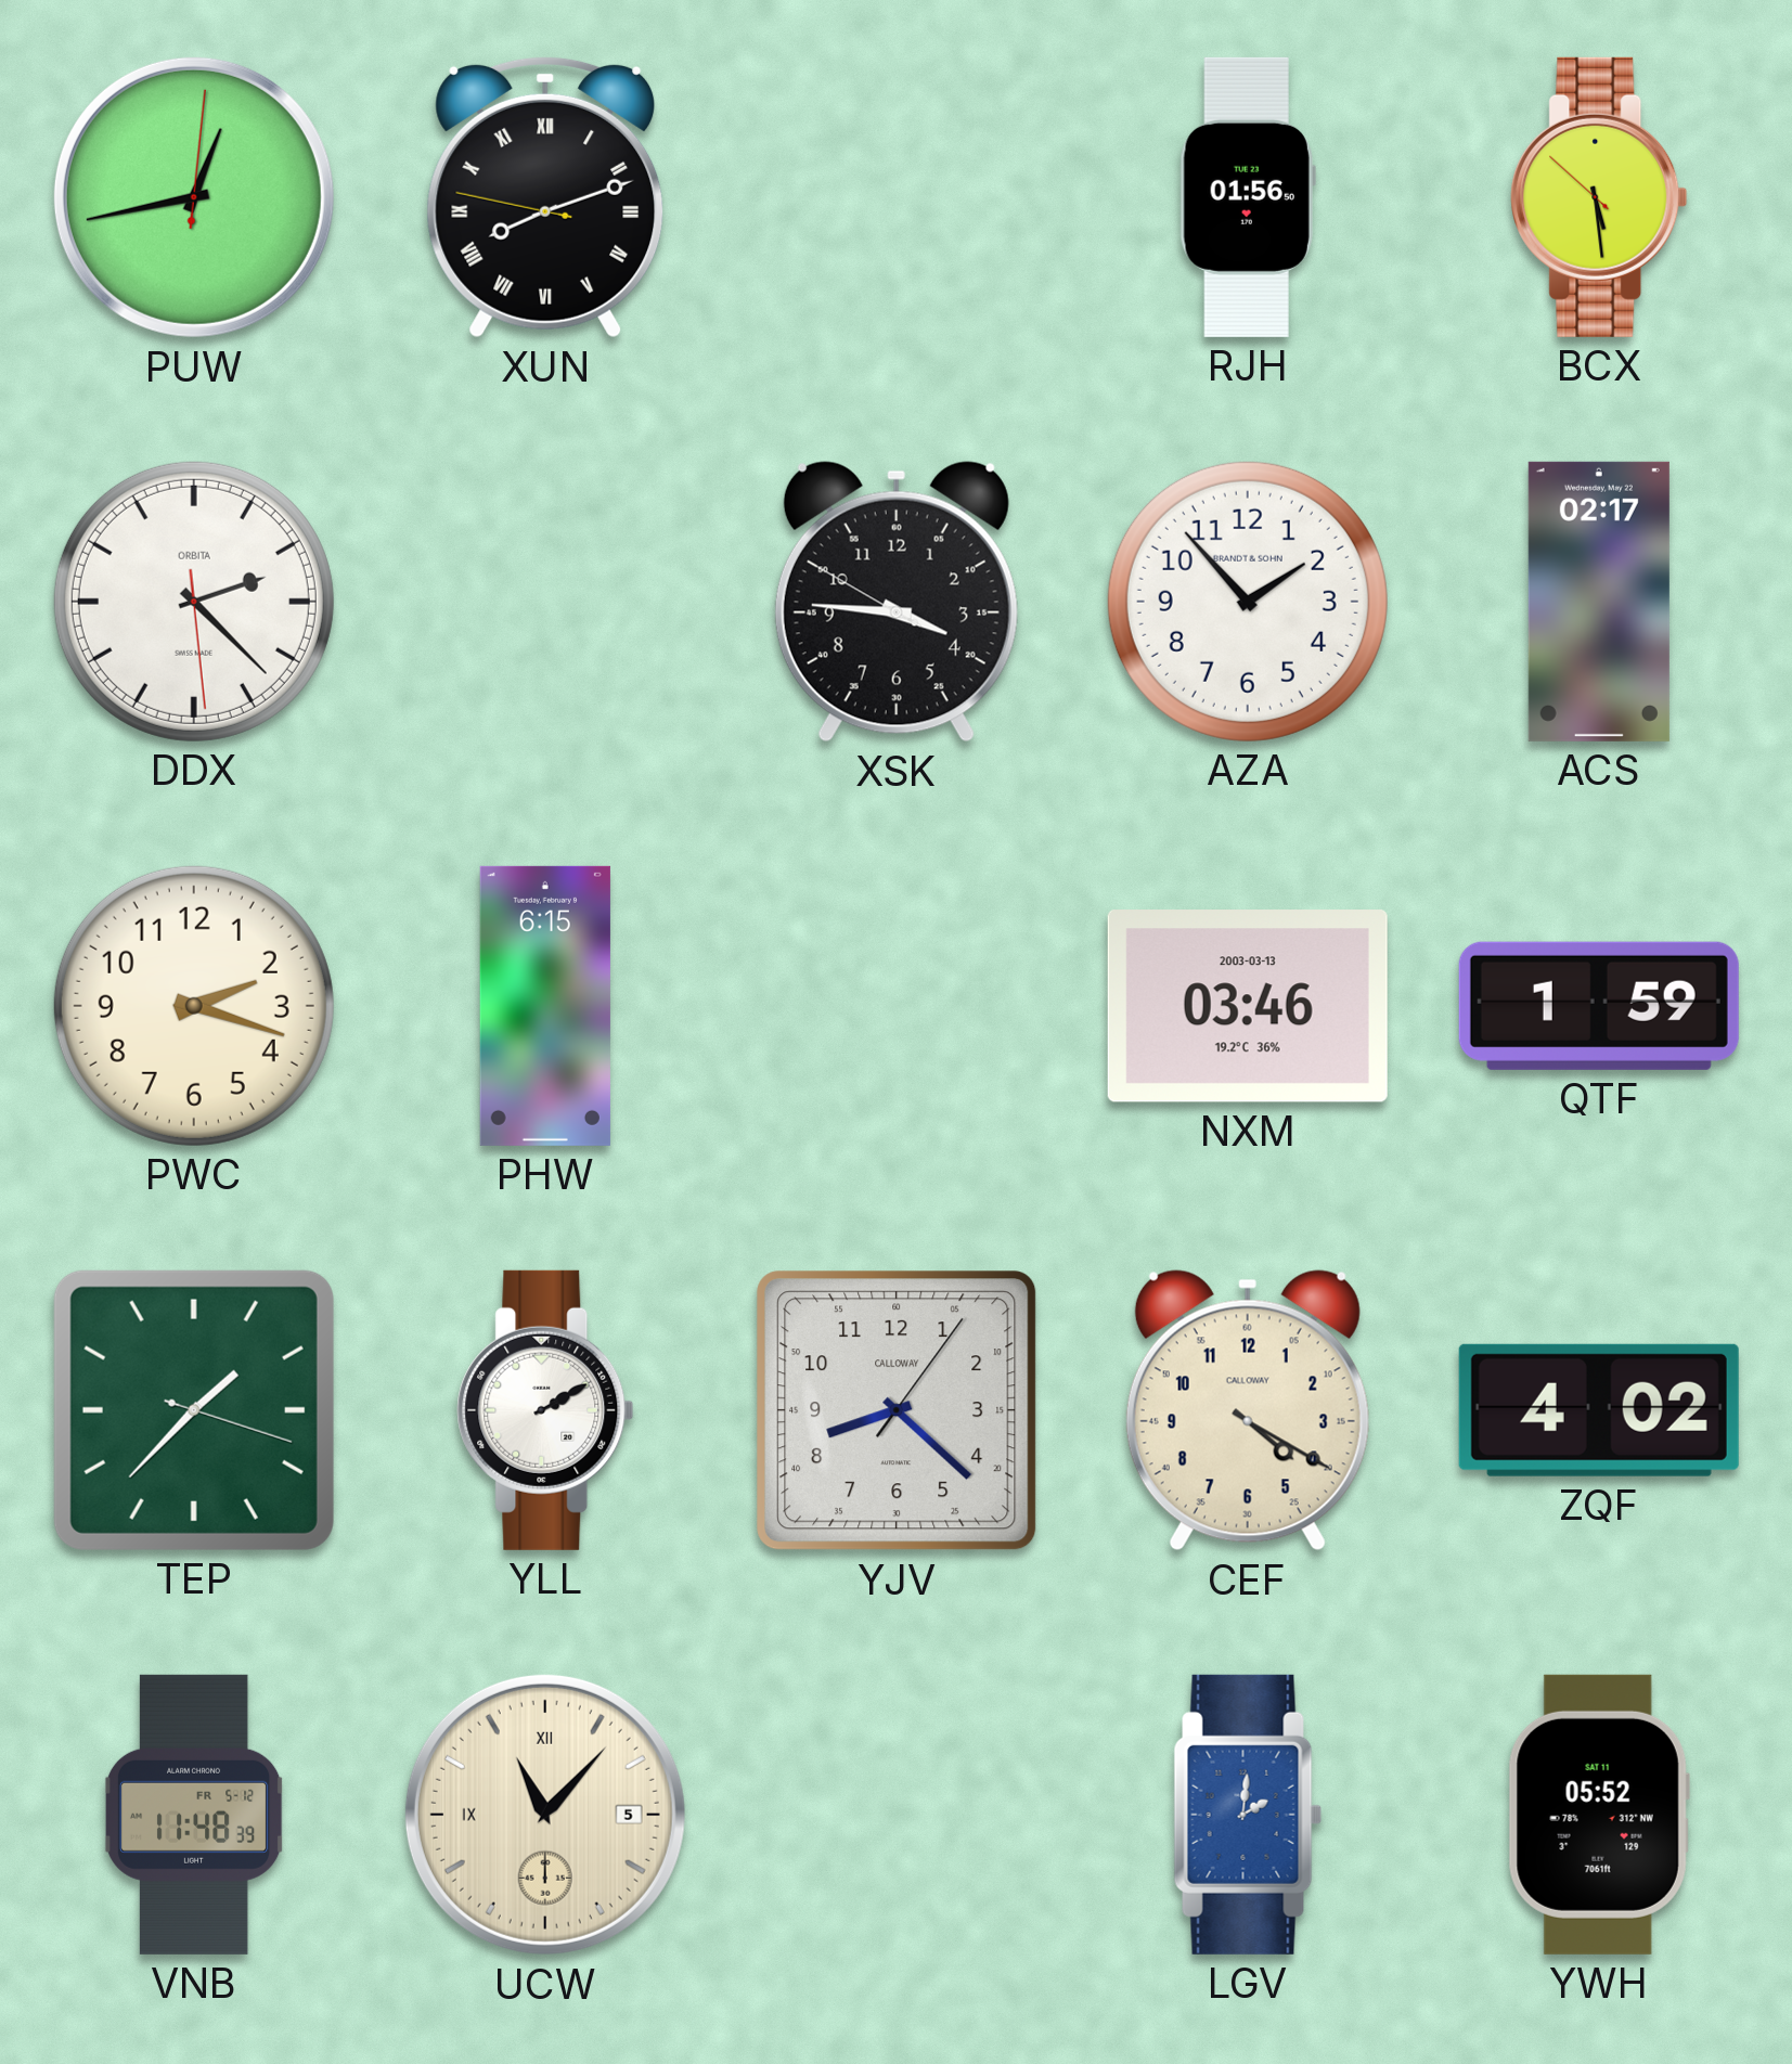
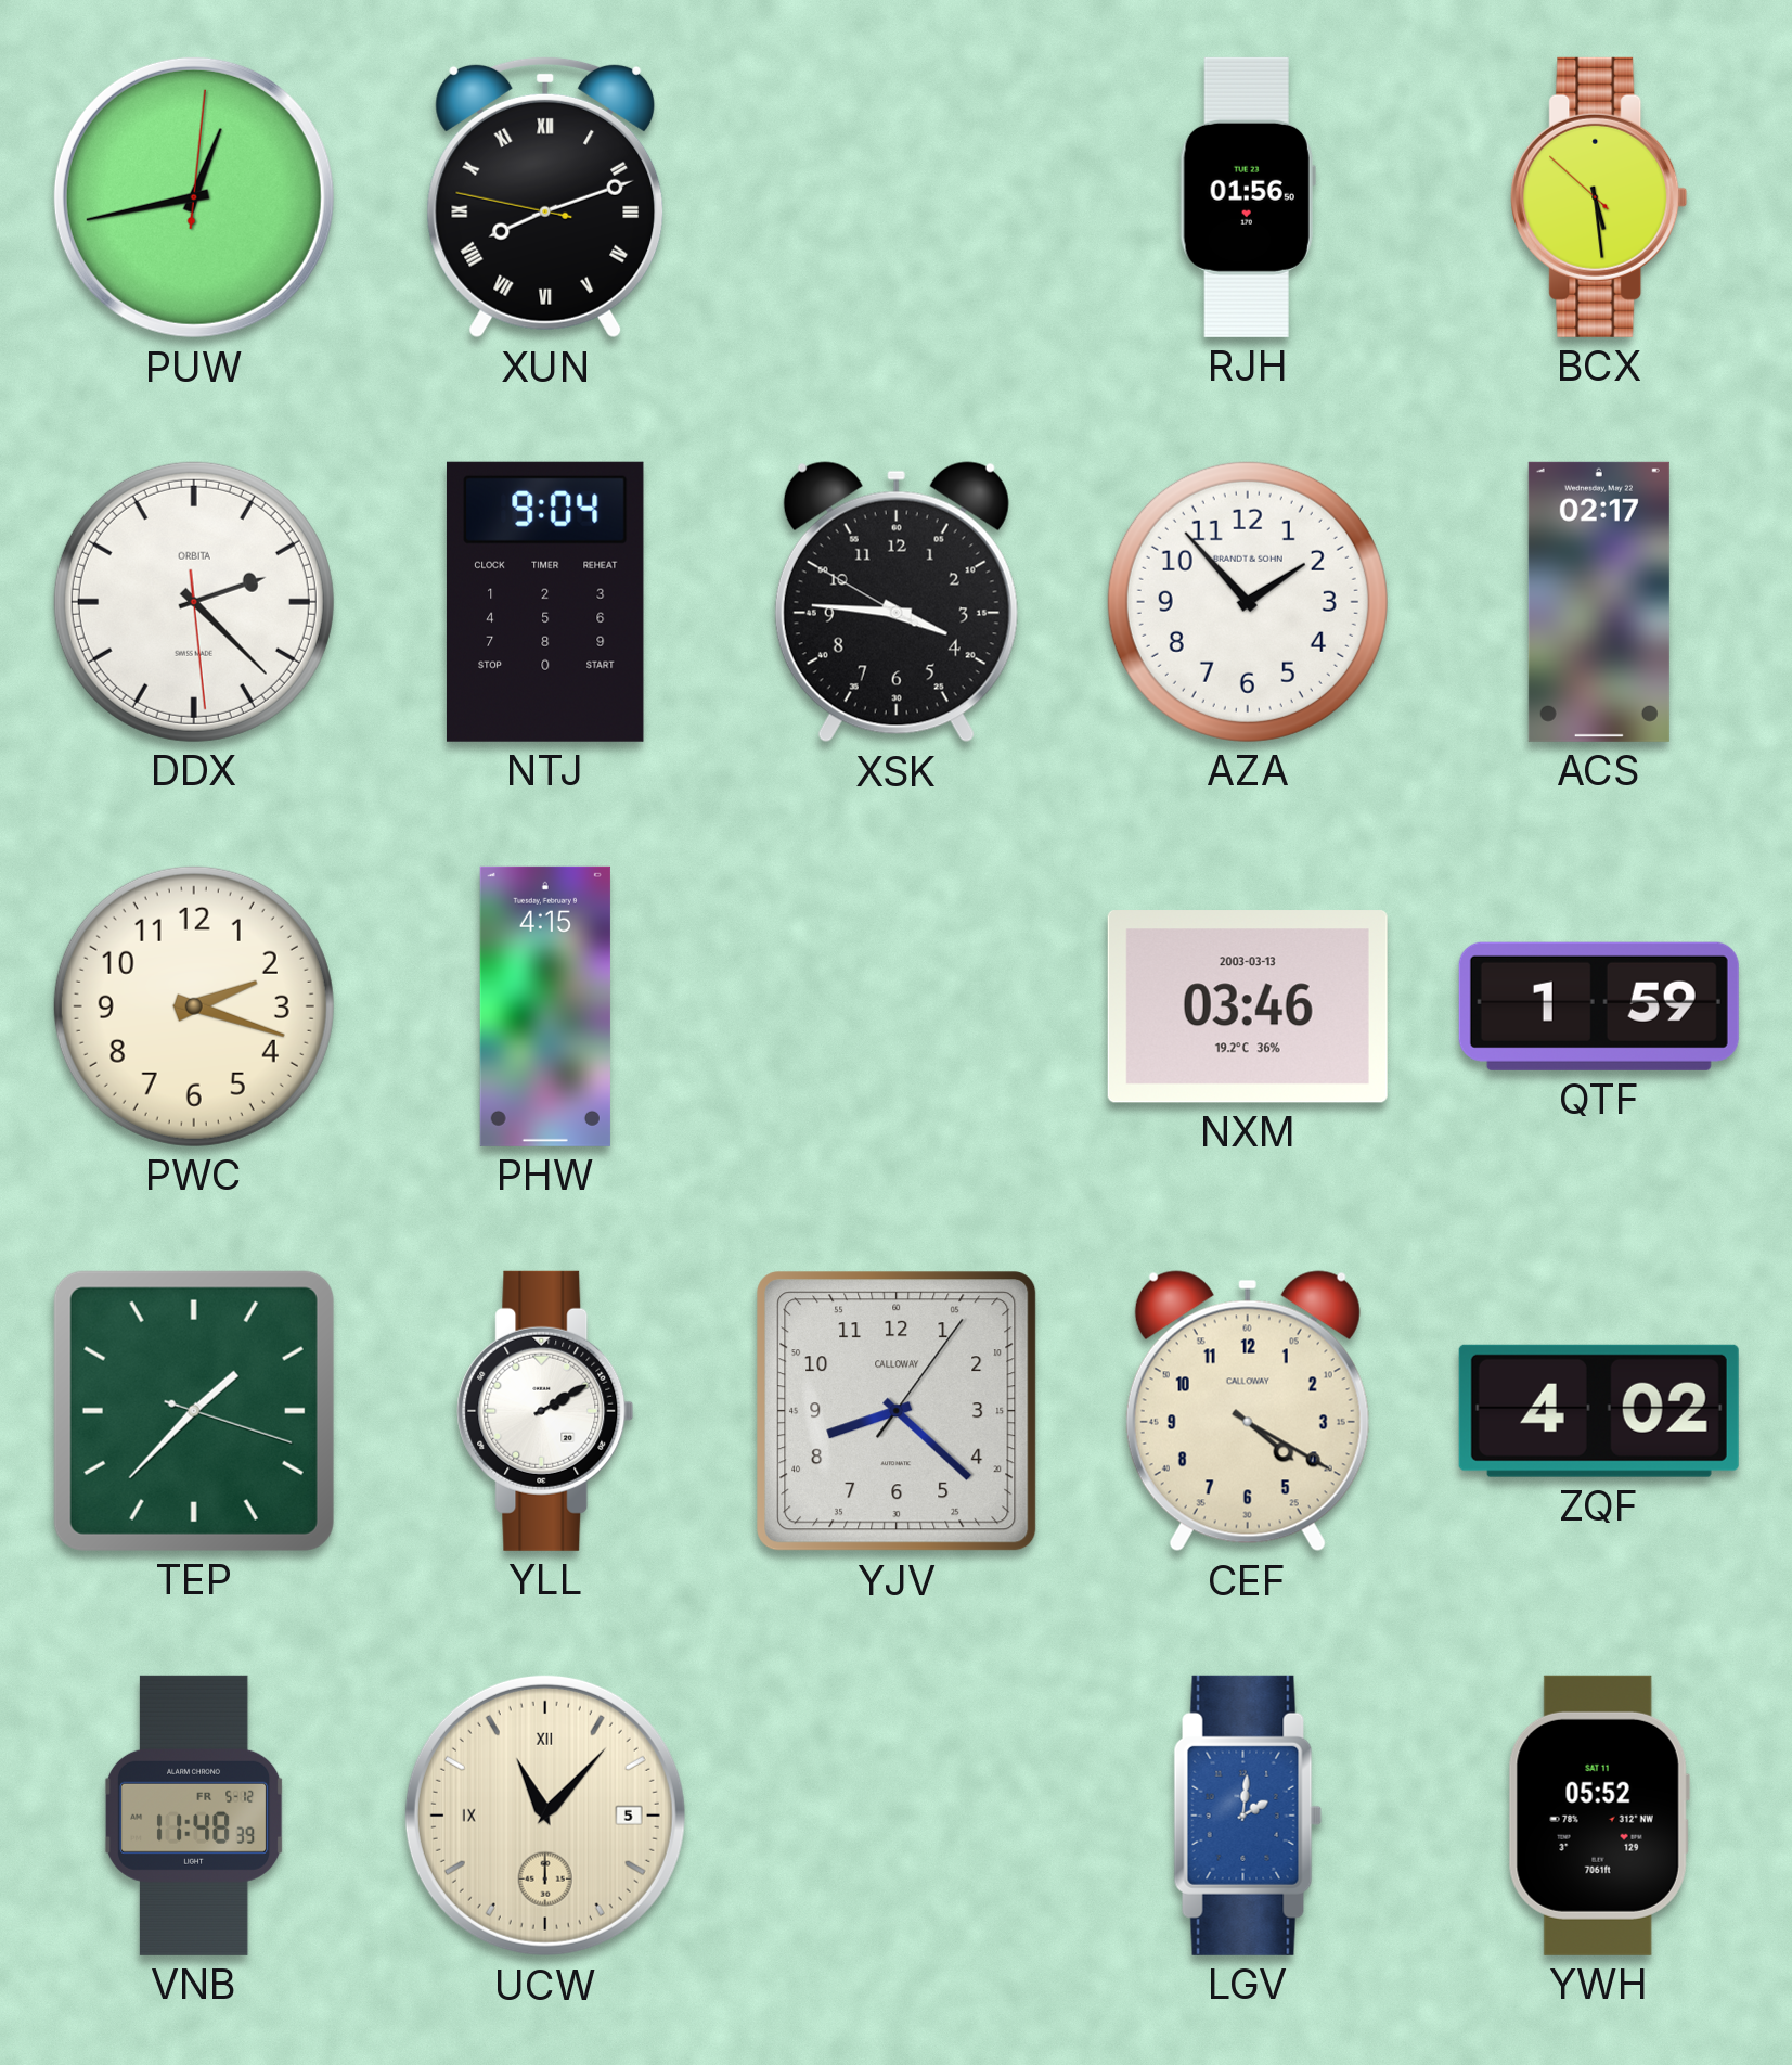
NTJ: none -> 9:04 (545, 602)
PHW: 6:15 -> 4:15 (545, 1006)
